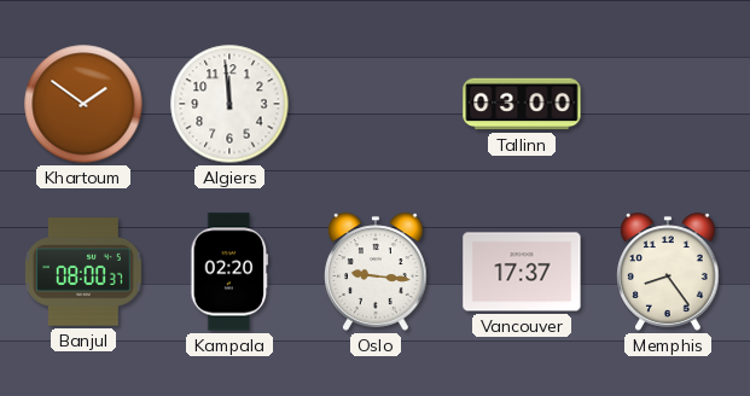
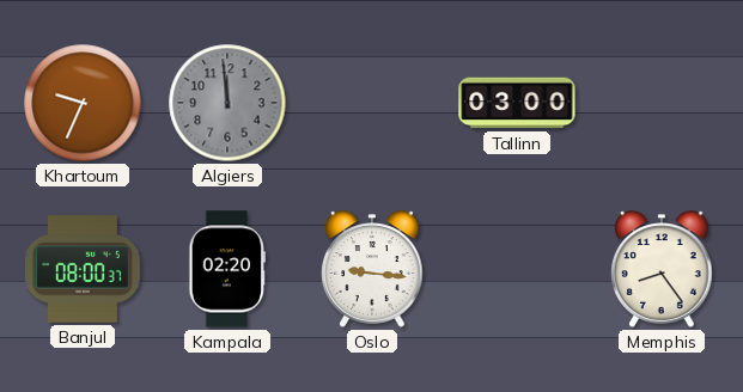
Khartoum: 1:51 -> 9:34 (83, 103)
Algiers dial: white -> grey (227, 103)
Vancouver: 17:37 -> none (522, 272)
